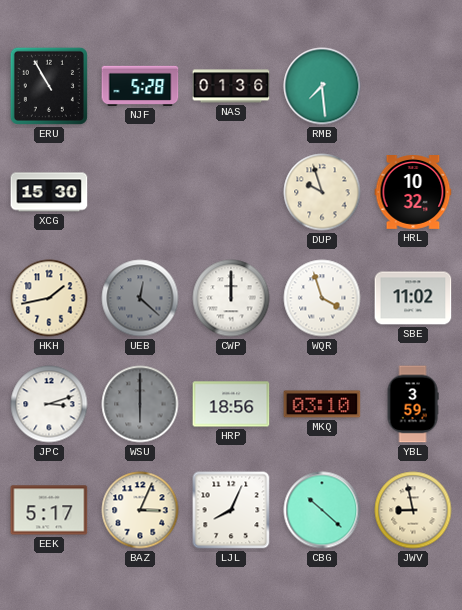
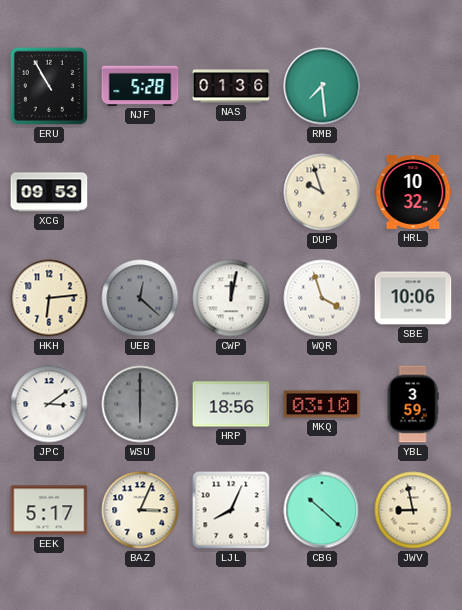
XCG: 15:30 -> 09:53 (49, 192)
HKH: 1:43 -> 6:14 (49, 298)
CWP: 12:00 -> 12:02 (231, 298)
SBE: 11:02 -> 10:06 (413, 298)
JPC: 3:12 -> 3:09 (49, 404)
